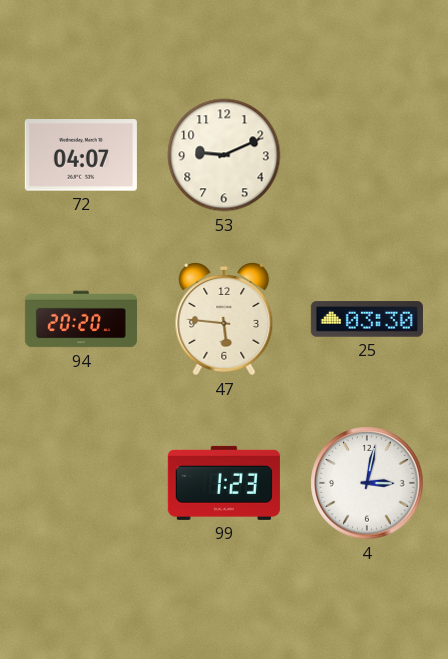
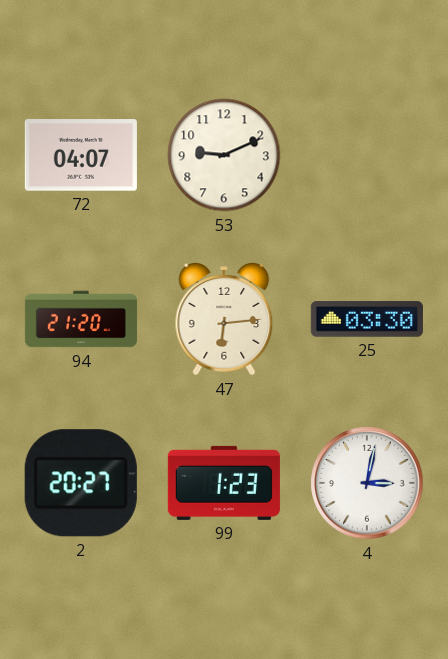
94: 20:20 -> 21:20 (81, 319)
47: 5:46 -> 6:14 (224, 320)
2: none -> 20:27 (81, 483)
